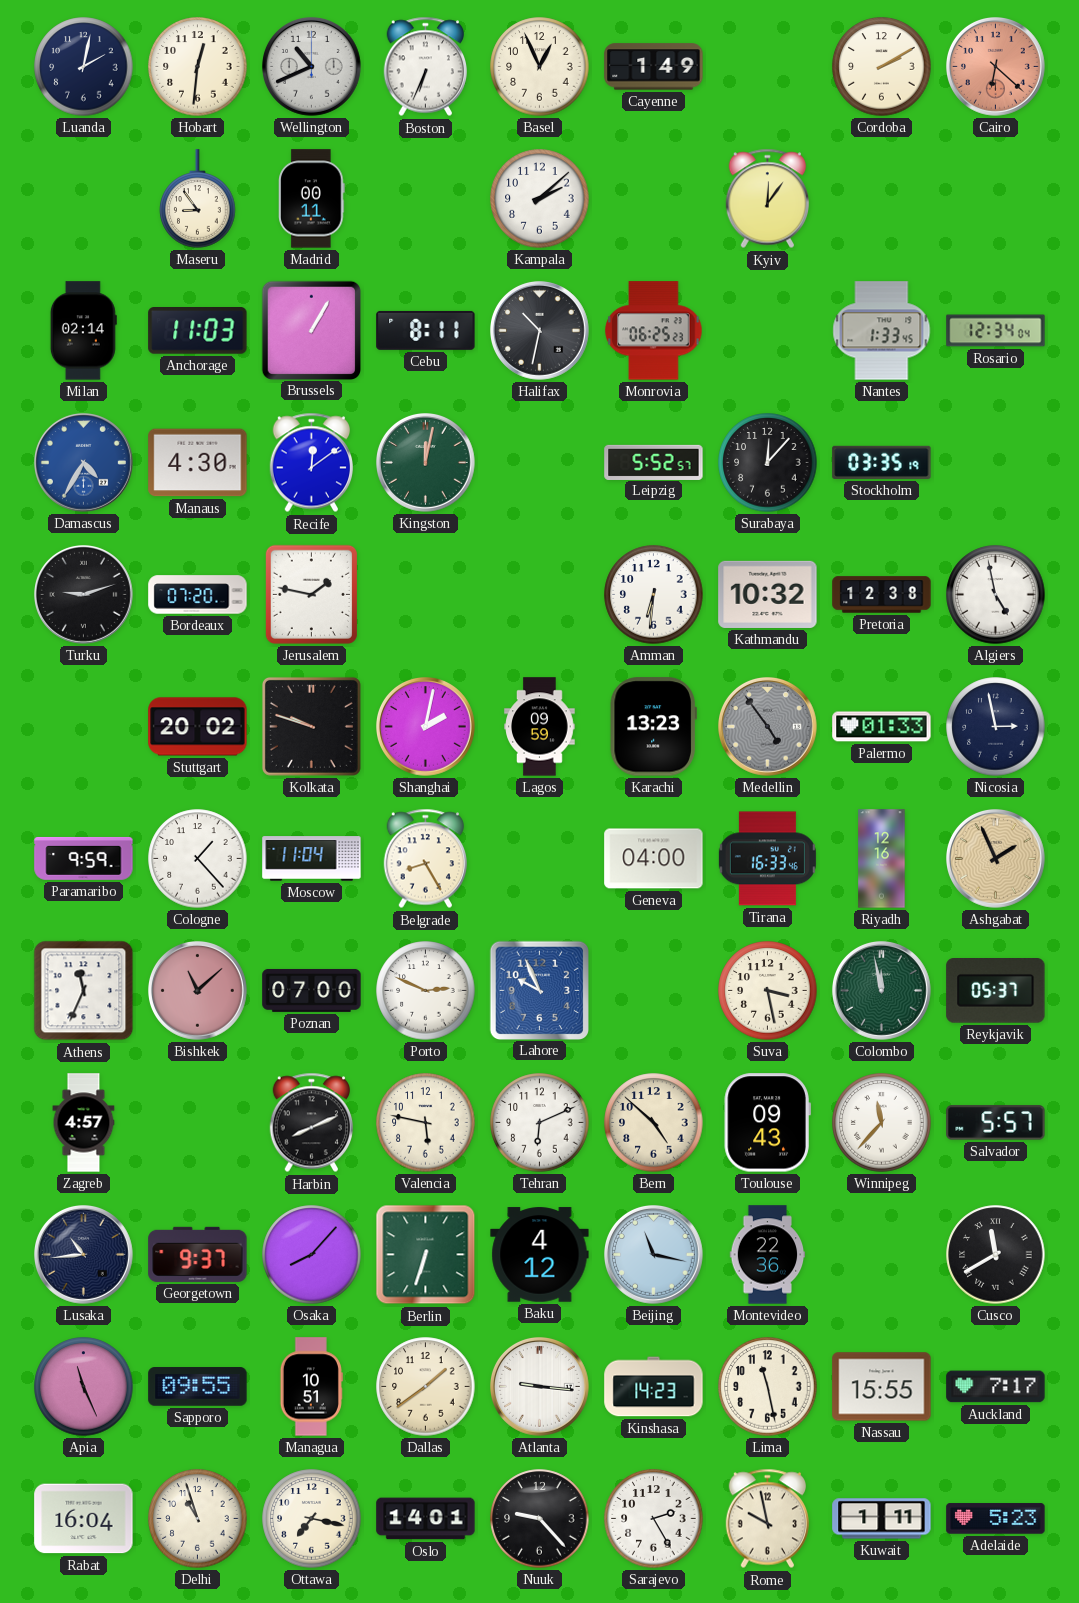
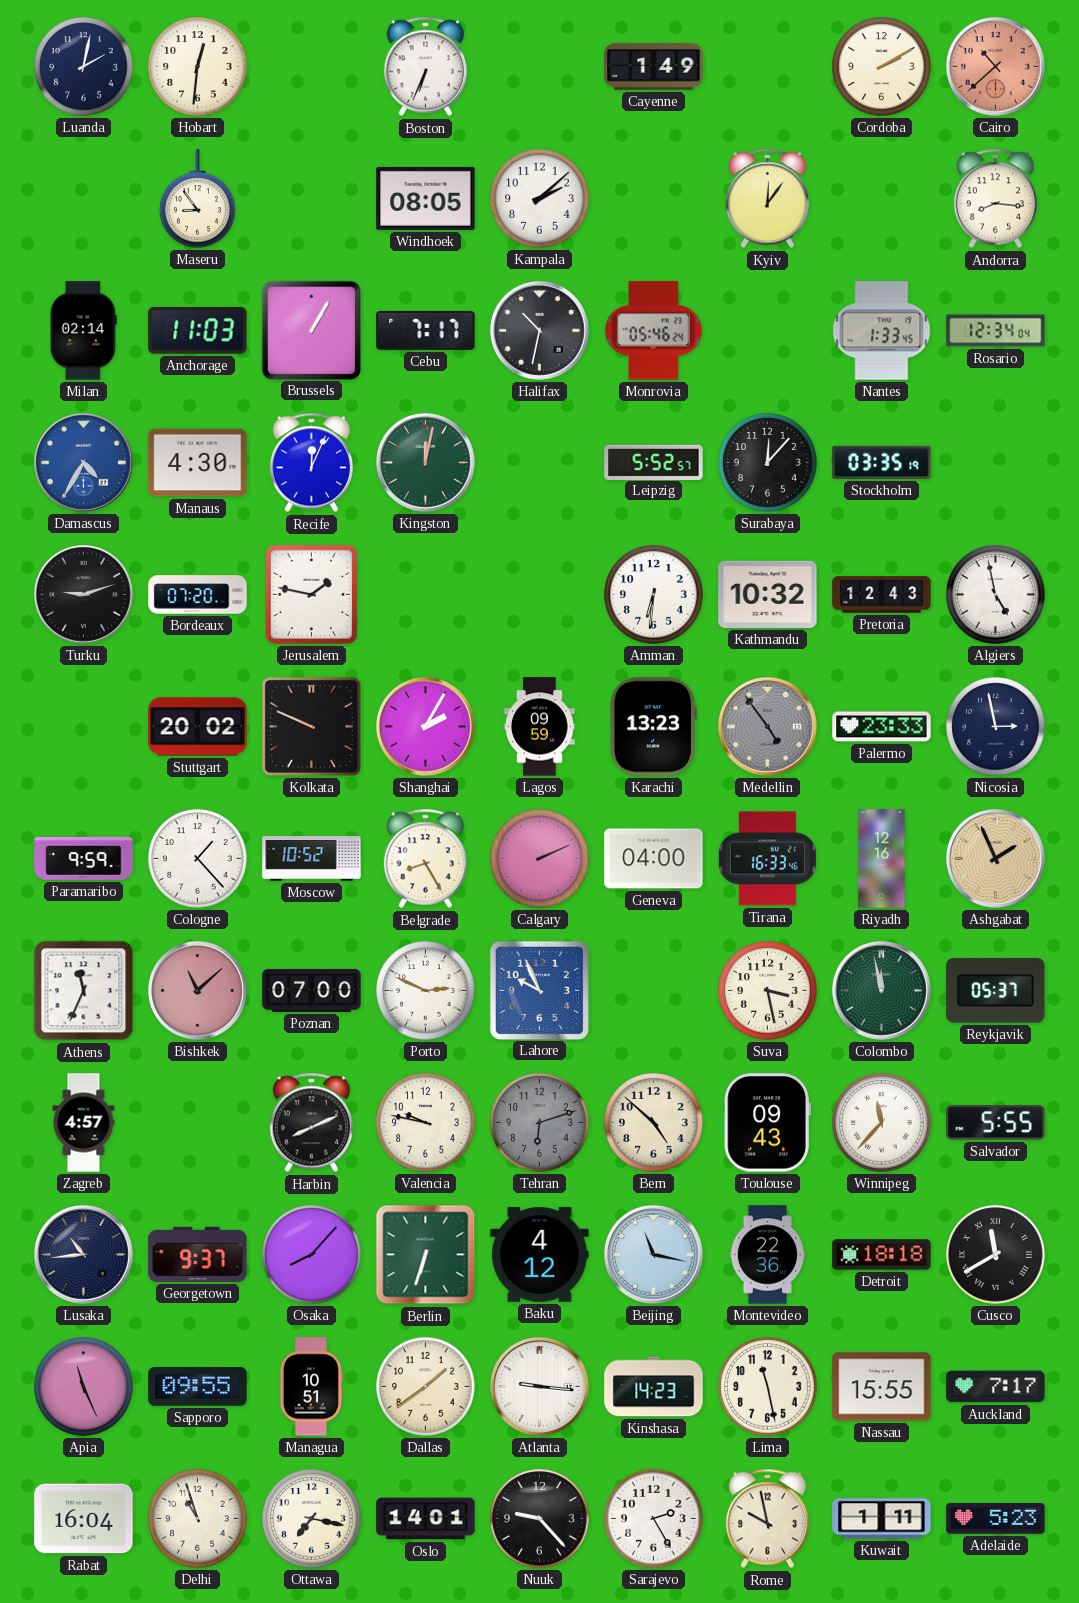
Wellington: 10:41 -> none (312, 67)
Basel: 12:56 -> none (540, 67)
Cairo: 6:22 -> 10:38 (996, 67)
Madrid: 00:11 -> none (312, 199)
Windhoek: none -> 08:05 (426, 198)
Andorra: none -> 8:16 (995, 199)
Cebu: 8:11 -> 7:17 (426, 330)
Monrovia: 06:25 -> 05:46 (654, 331)
Recife: 12:09 -> 12:04 (311, 463)
Pretoria: 12:38 -> 12:43 (882, 595)
Kolkata: 9:48 -> 9:49 (311, 726)
Shanghai: 2:02 -> 2:05 (426, 727)
Palermo: 01:33 -> 23:33 (882, 727)
Moscow: 11:04 -> 10:52 (312, 859)
Calgary: none -> 2:11 (540, 859)
Valencia: 5:47 -> 9:47 (426, 1123)
Tehran: 6:11 -> 6:12 (540, 1123)
Tehran dial: white -> grey (540, 1123)
Salvador: 5:57 -> 5:55 (996, 1123)
Detroit: none -> 18:18 (882, 1255)
